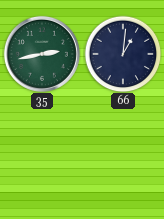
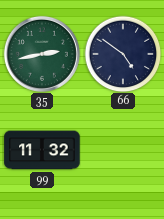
66: 1:01 -> 4:51 (123, 54)
99: none -> 11:32 (42, 150)
